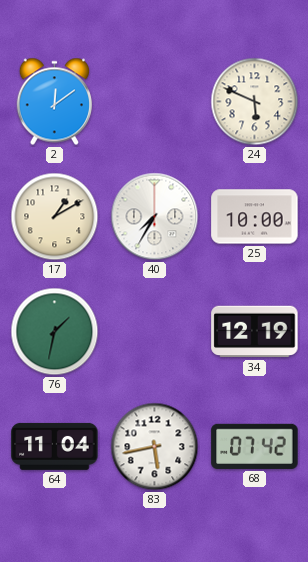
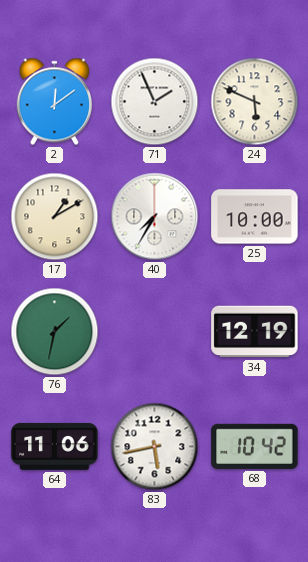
71: none -> 1:56 (155, 102)
64: 11:04 -> 11:06 (55, 446)
68: 07:42 -> 10:42 (255, 446)
